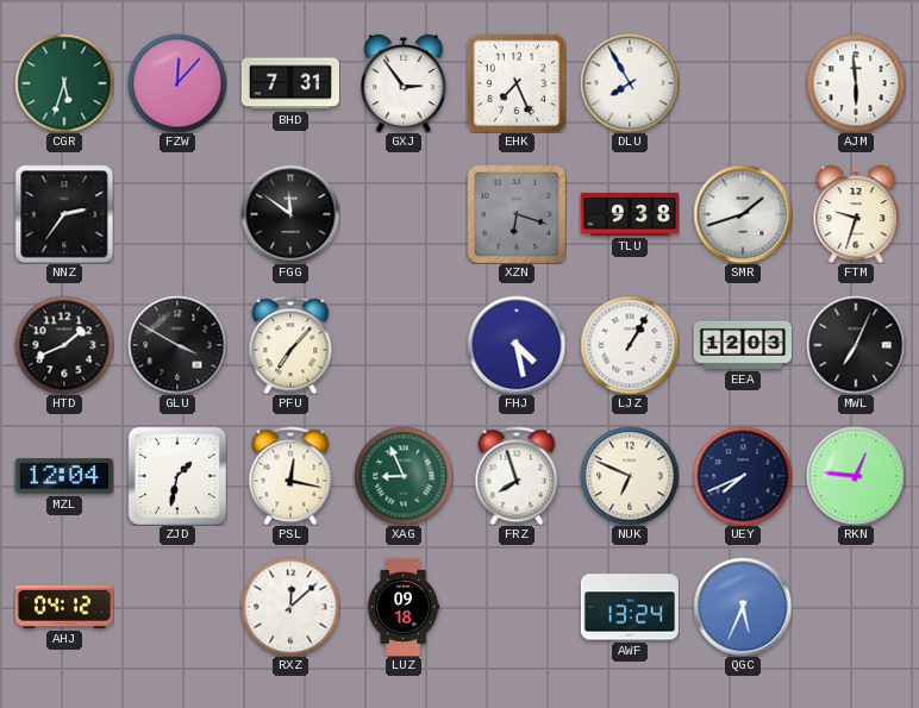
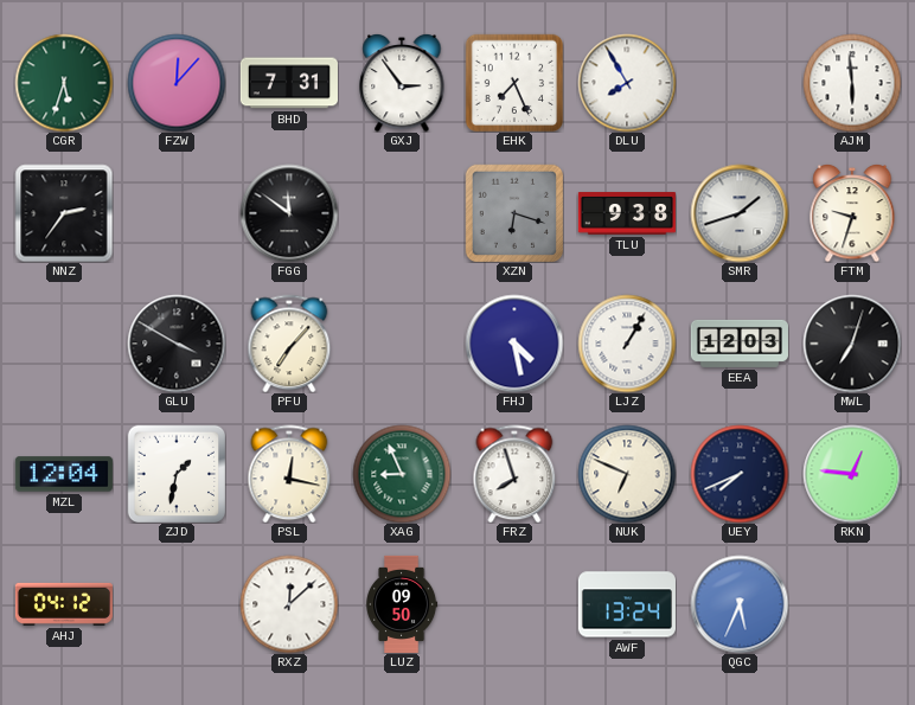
HTD: 1:41 -> none (64, 345)
MWL: 7:04 -> 7:03 (852, 344)
LUZ: 09:18 -> 09:50 (402, 604)
